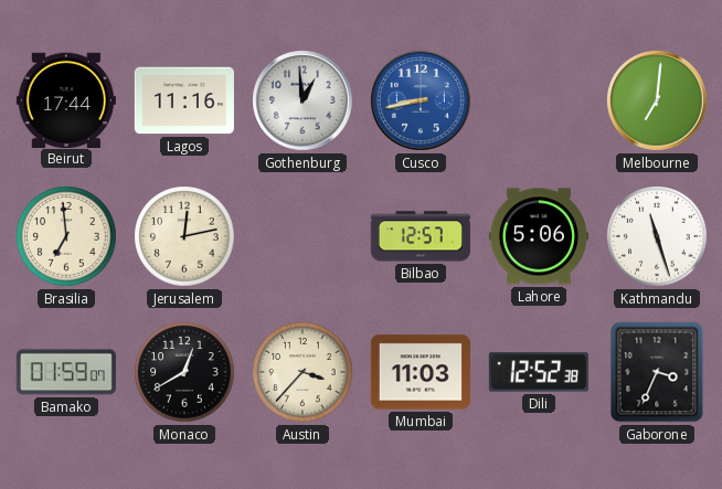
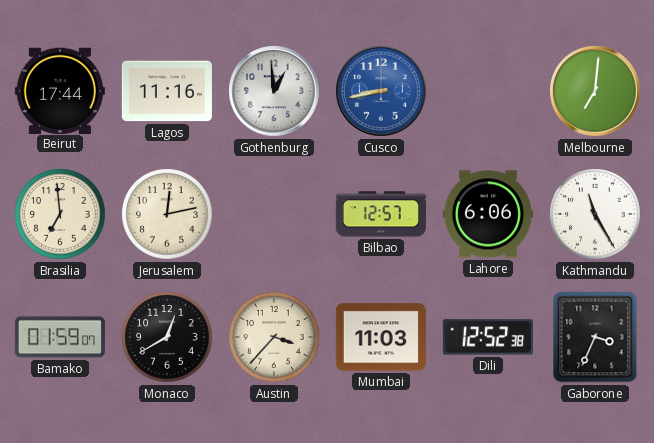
Lahore: 5:06 -> 6:06 (488, 214)
Kathmandu: 11:27 -> 11:25 (595, 214)
